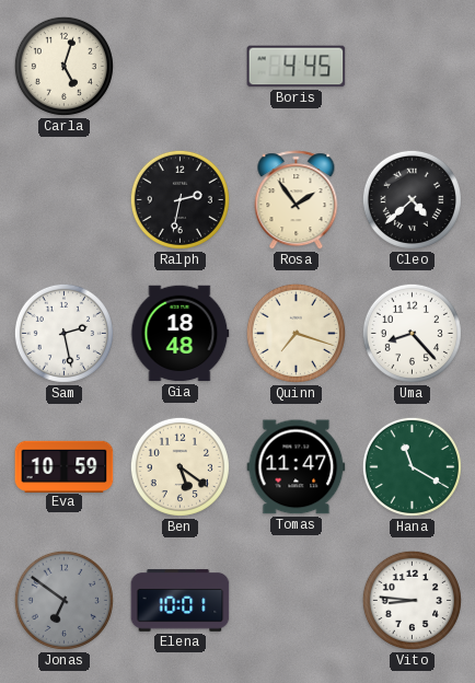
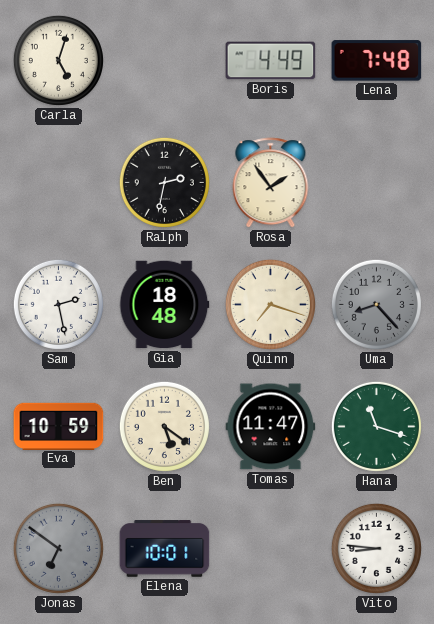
Boris: 4:45 -> 4:49 (271, 61)
Lena: none -> 7:48 (377, 61)
Cleo: 4:38 -> none (412, 199)
Uma dial: white -> grey (376, 304)
Hana: 11:20 -> 11:18 (376, 426)
